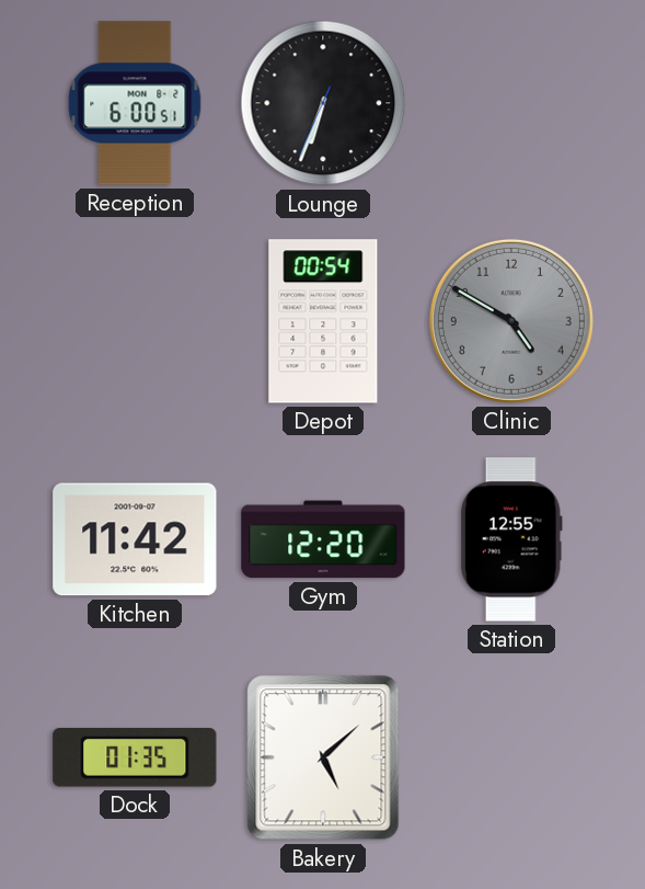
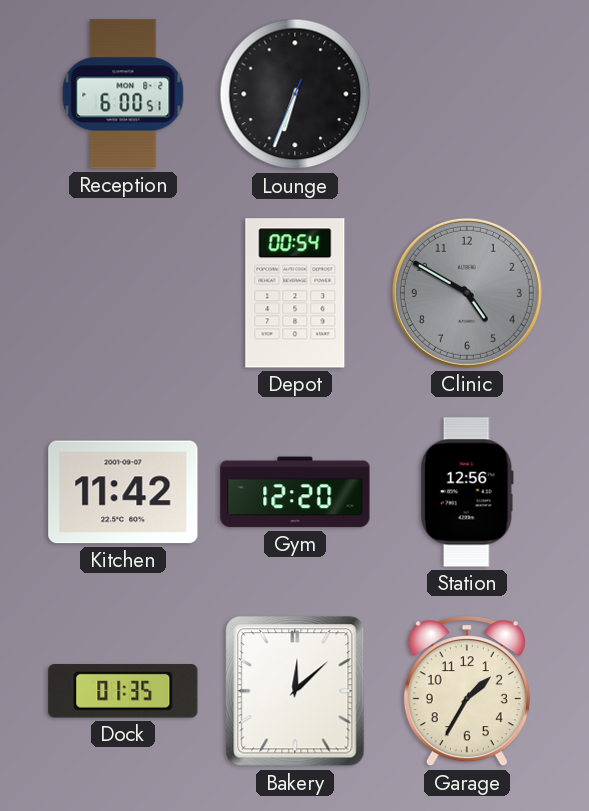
Station: 12:55 -> 12:56 (467, 492)
Bakery: 5:08 -> 12:08 (295, 691)
Garage: none -> 1:35 (467, 692)
